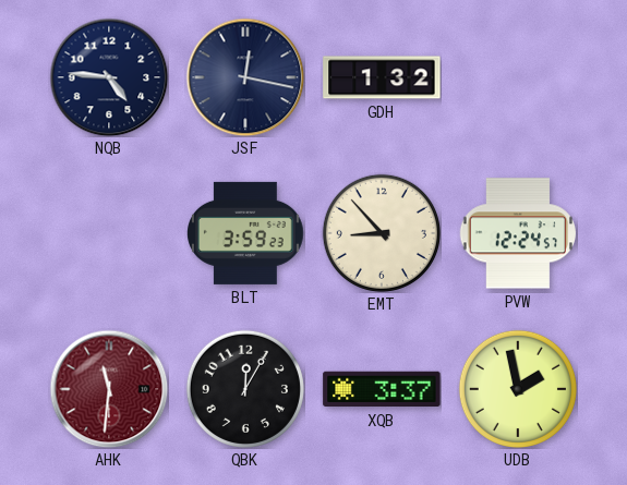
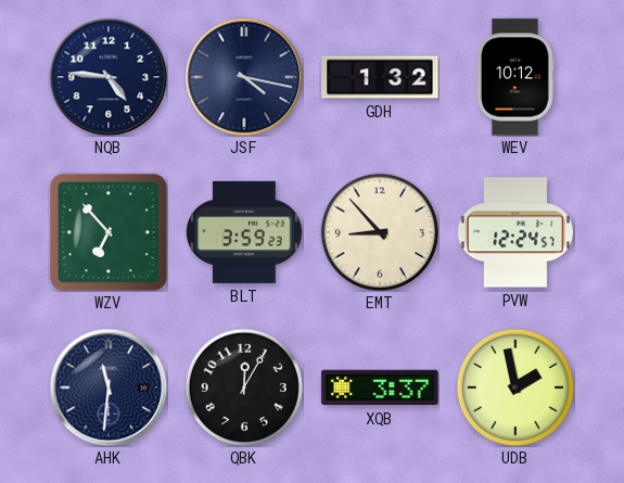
JSF: 12:17 -> 4:17 (244, 77)
WEV: none -> 10:12 (515, 77)
WZV: none -> 6:53 (109, 232)
AHK dial: burgundy -> navy (109, 387)
